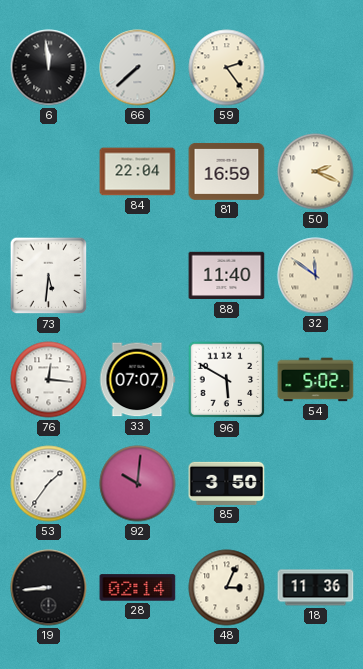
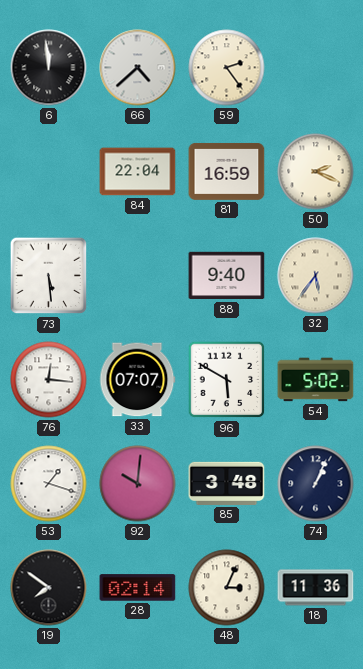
66: 7:38 -> 4:38 (138, 68)
73: 5:31 -> 5:29 (49, 276)
88: 11:40 -> 9:40 (227, 276)
32: 11:51 -> 5:36 (316, 276)
53: 1:36 -> 1:18 (49, 484)
85: 3:50 -> 3:48 (227, 483)
74: none -> 1:04 (316, 484)
19: 8:44 -> 7:51 (49, 588)
